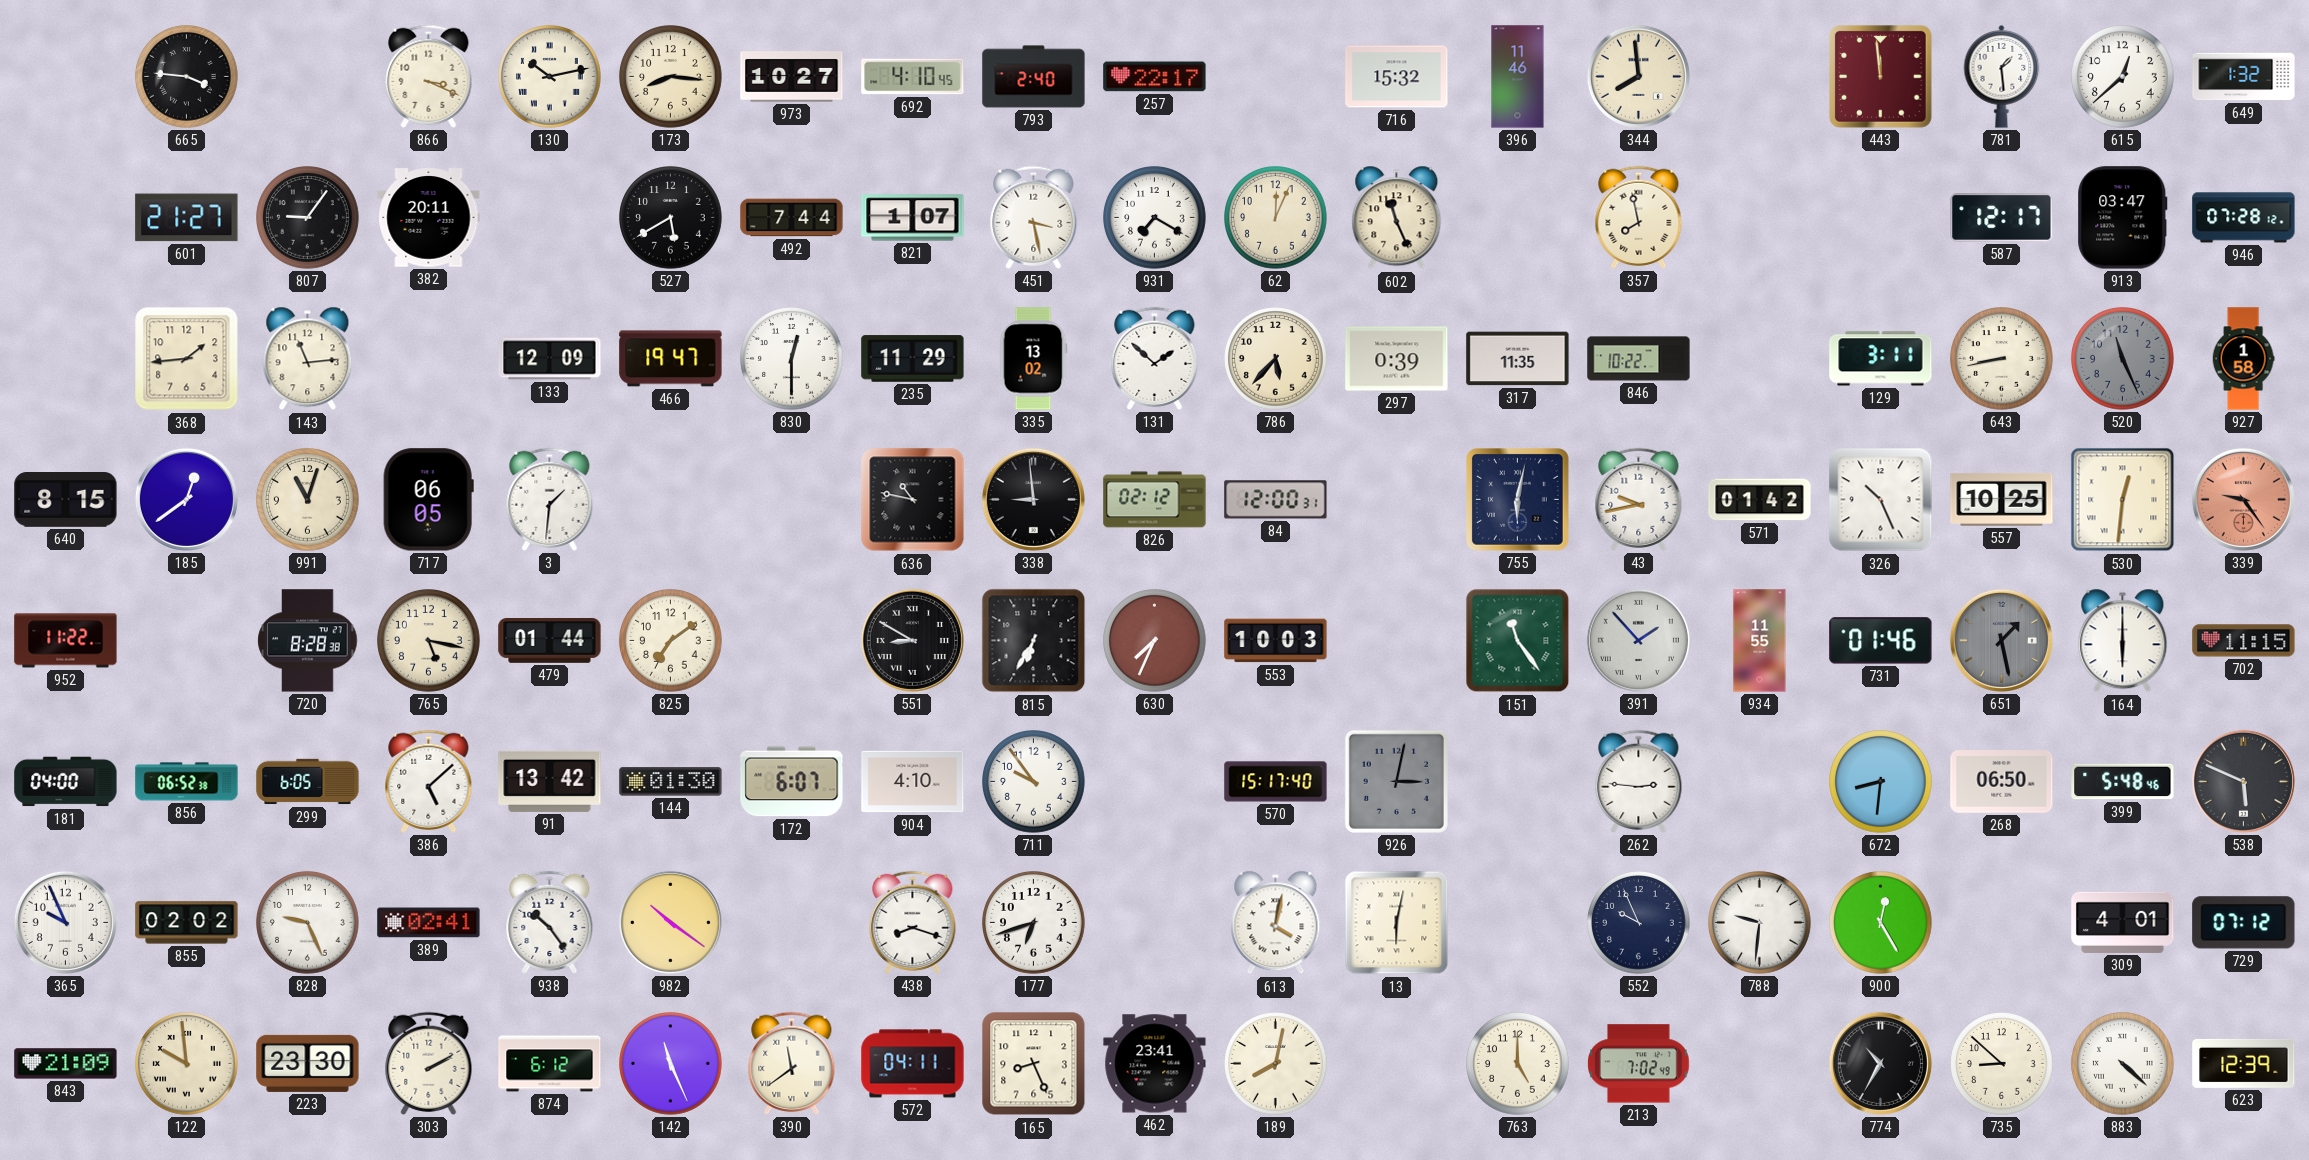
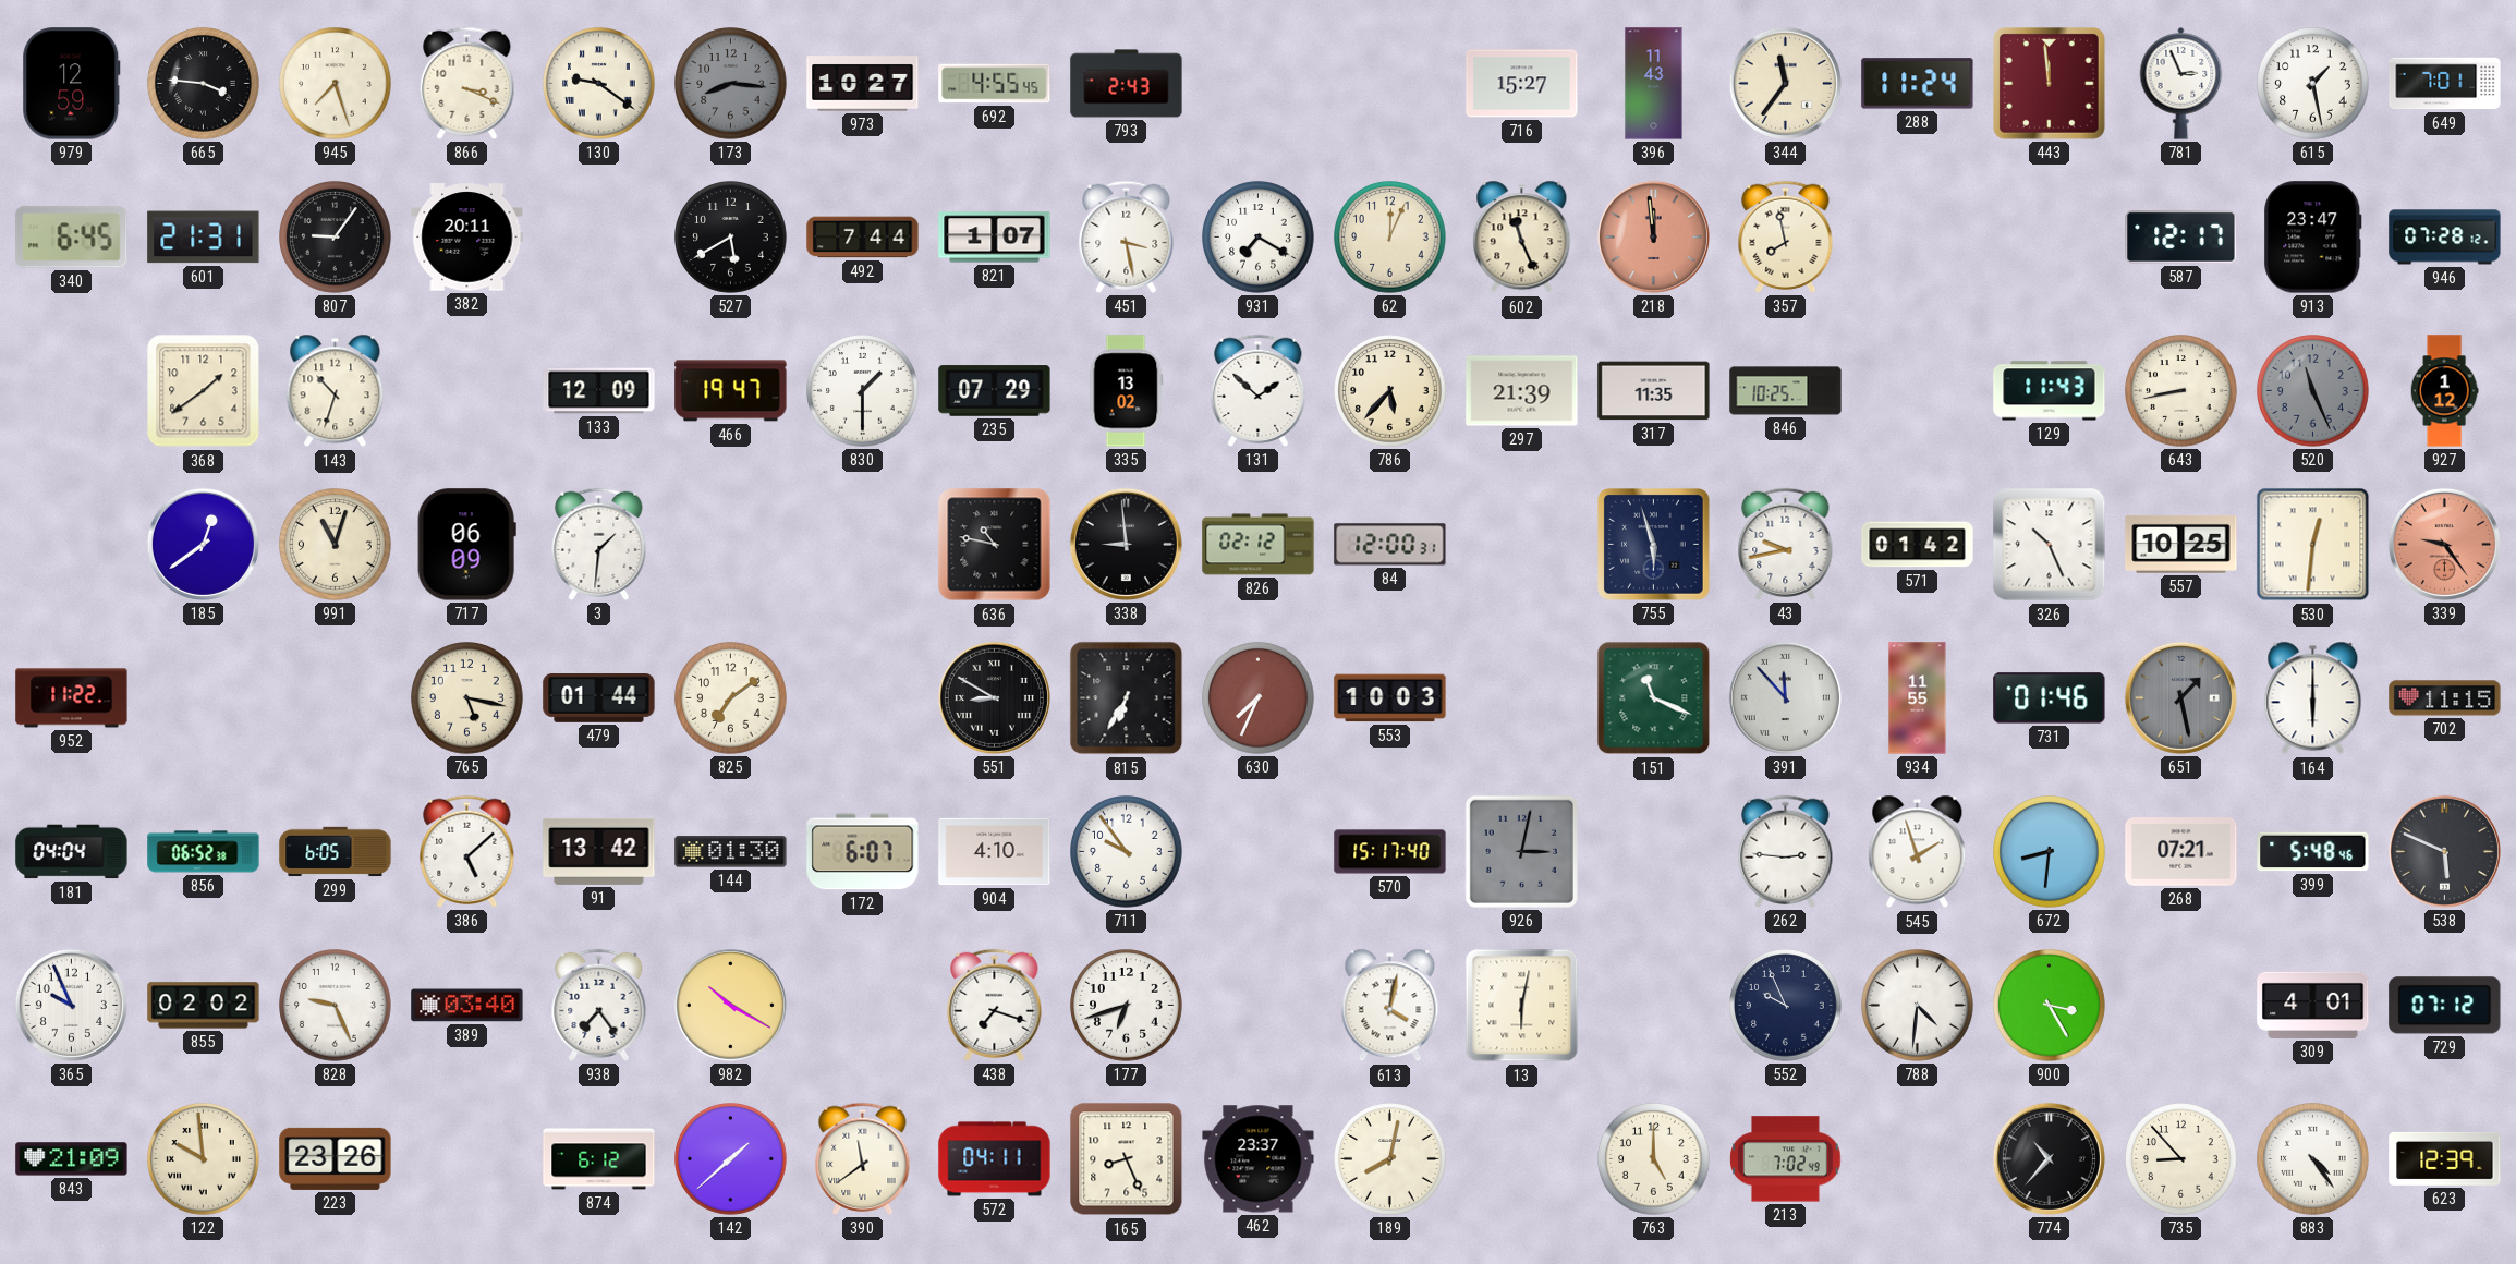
979: none -> 12:59 (72, 84)
945: none -> 7:27 (336, 84)
130: 10:13 -> 9:21 (599, 84)
173 dial: cream -> grey (731, 84)
692: 4:10 -> 4:55 (995, 84)
793: 2:40 -> 2:43 (1127, 84)
257: 22:17 -> none (1155, 77)
716: 15:32 -> 15:27 (1522, 84)
396: 11:46 -> 11:43 (1654, 84)
344: 7:59 -> 11:36 (1785, 83)
288: none -> 11:24 (1918, 84)
781: 1:29 -> 2:56 (2181, 84)
615: 12:38 -> 1:28 (2313, 84)
649: 1:32 -> 7:01 (2445, 84)
340: none -> 6:45 (72, 238)
601: 21:27 -> 21:31 (204, 238)
218: none -> 11:59 (1653, 236)
913: 03:47 -> 23:47 (2313, 238)
368: 1:44 -> 1:39 (204, 391)
143: 11:14 -> 10:33 (336, 391)
830: 12:30 -> 1:30 (863, 391)
235: 11:29 -> 07:29 (995, 391)
297: 0:39 -> 21:39 (1522, 391)
846: 10:22 -> 10:25 (1786, 391)
129: 3:11 -> 11:43 (2050, 391)
927: 1:58 -> 1:12 (2444, 391)
640: 8:15 -> none (66, 500)
717: 06:05 -> 06:09 (466, 545)
755: 6:02 -> 5:57 (1654, 545)
720: 8:28 -> none (308, 641)
151: 11:24 -> 11:19 (1654, 698)
391: 1:53 -> 11:53 (1785, 697)
181: 04:00 -> 04:04 (72, 852)
545: none -> 1:57 (1918, 852)
268: 06:50 -> 07:21 (2181, 852)
389: 02:41 -> 03:40 (467, 1006)
938: 10:24 -> 7:24 (599, 1005)
982: 10:21 -> 10:20 (730, 1005)
438: 8:18 -> 7:18 (995, 1005)
788: 9:31 -> 4:31 (1918, 1006)
900: 12:25 -> 3:25 (2050, 1006)
223: 23:30 -> 23:26 (336, 1158)
303: 2:10 -> none (429, 1063)
142: 11:26 -> 1:38 (731, 1159)
462: 23:41 -> 23:37 (1259, 1159)
774: 10:35 -> 10:37 (2049, 1158)
735: 8:52 -> 8:53 (2181, 1159)
883: 4:22 -> 4:24 (2313, 1159)
